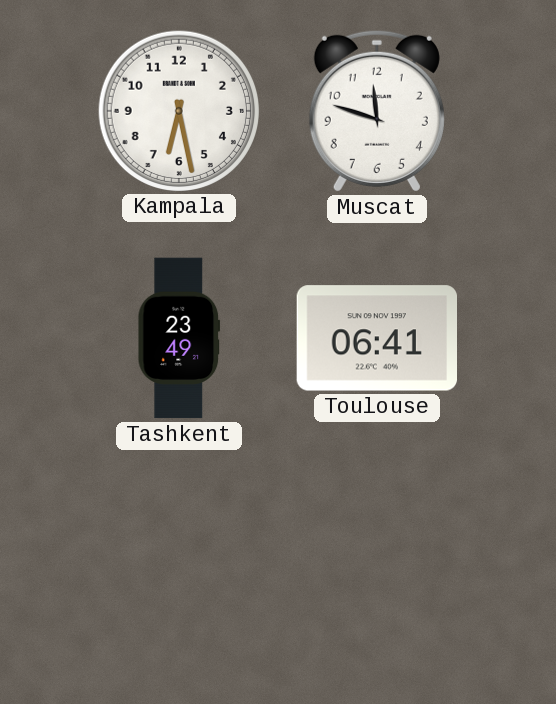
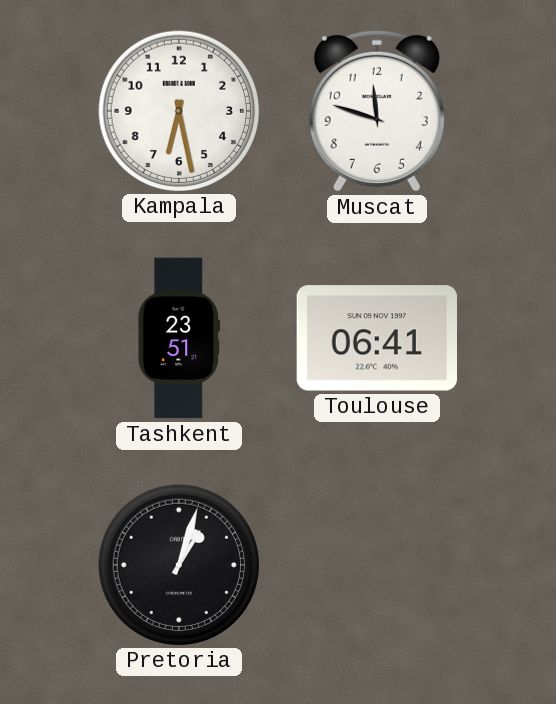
Tashkent: 23:49 -> 23:51 (179, 338)
Pretoria: none -> 1:03 (178, 564)
